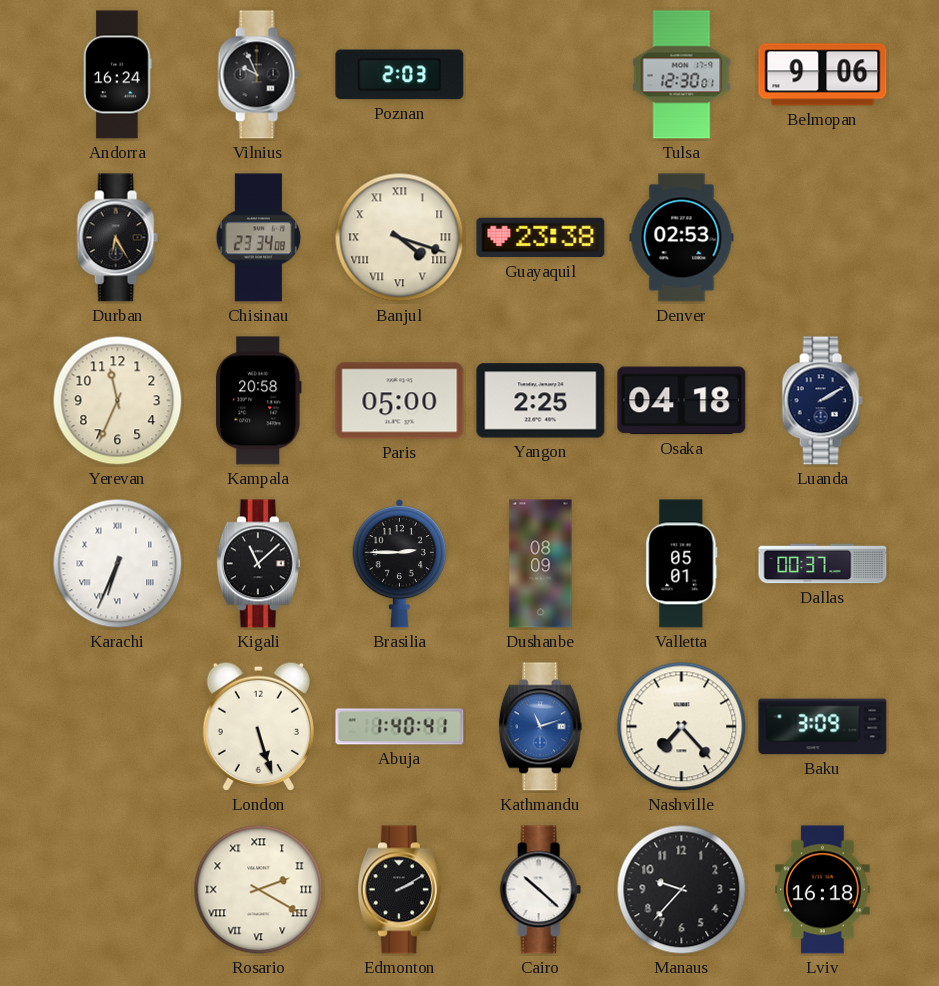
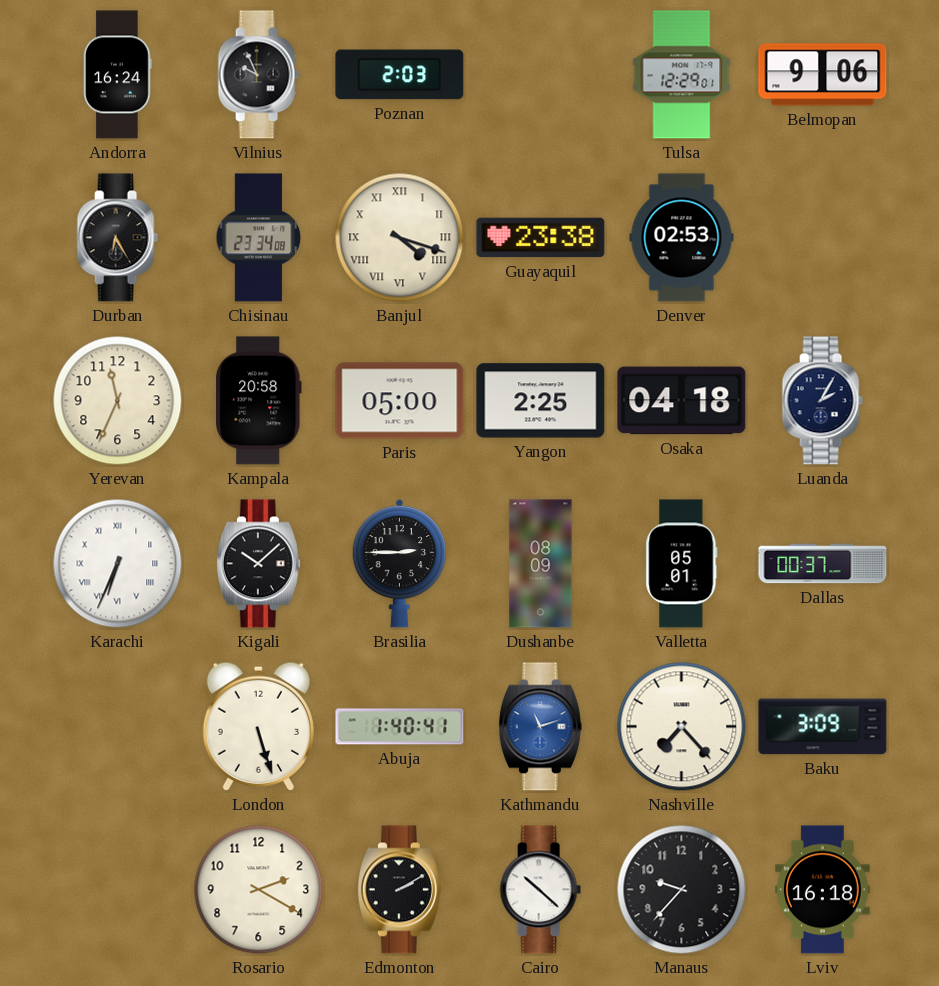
Tulsa: 12:30 -> 12:29 (682, 75)
Luanda: 2:10 -> 2:05 (822, 401)
Kigali: 11:08 -> 10:08 (258, 564)
Rosario numerals: Roman -> Arabic (259, 890)
